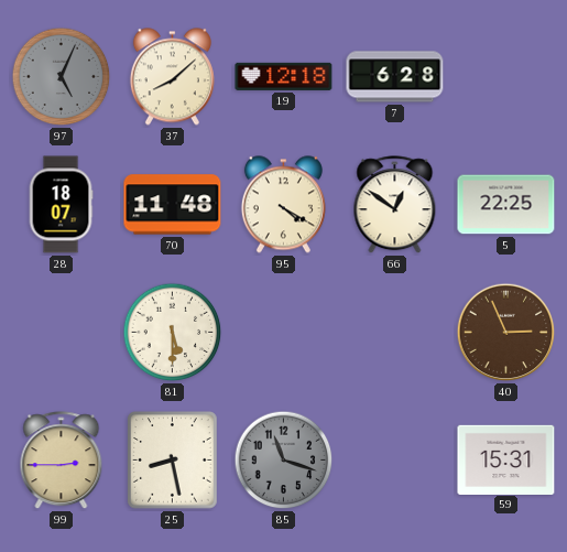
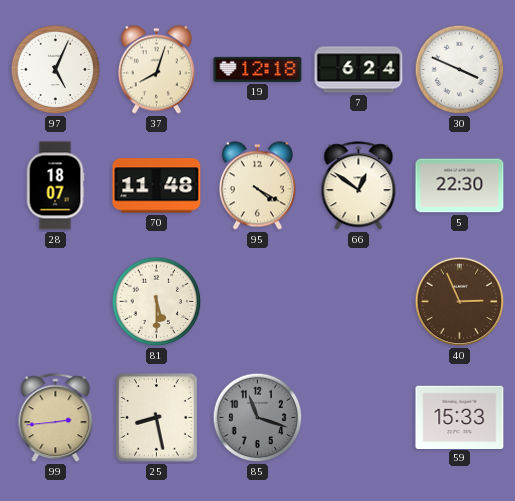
97 dial: grey -> white (56, 70)
37: 8:08 -> 8:03 (156, 70)
7: 6:28 -> 6:24 (359, 70)
30: none -> 3:49 (460, 70)
5: 22:25 -> 22:30 (460, 186)
99: 2:45 -> 2:44 (56, 418)
59: 15:31 -> 15:33 (460, 417)
